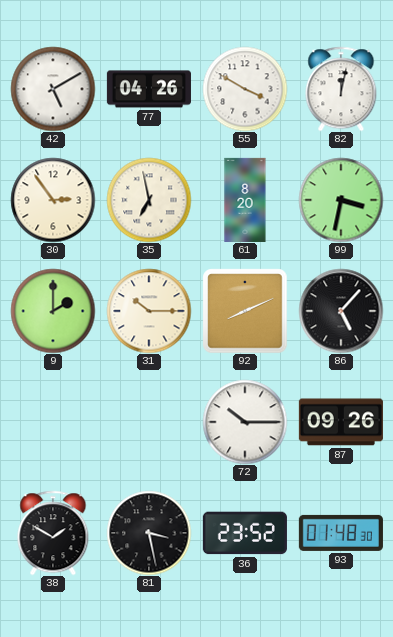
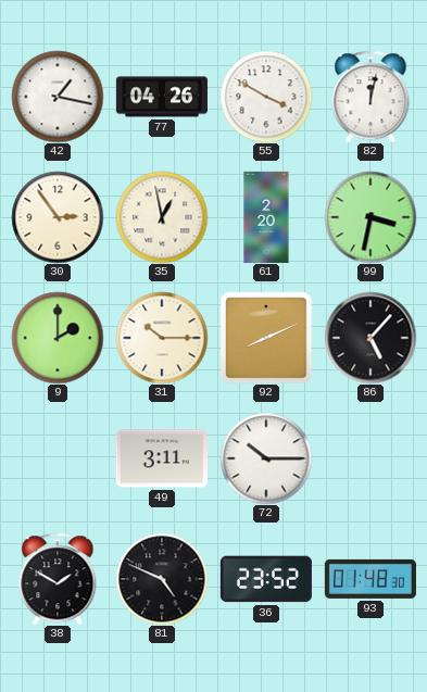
42: 5:10 -> 1:17 (58, 97)
35: 6:58 -> 12:58 (162, 217)
61: 8:20 -> 2:20 (266, 217)
49: none -> 3:11 (162, 458)
87: 09:26 -> none (341, 422)
81: 3:28 -> 4:49 (162, 579)
